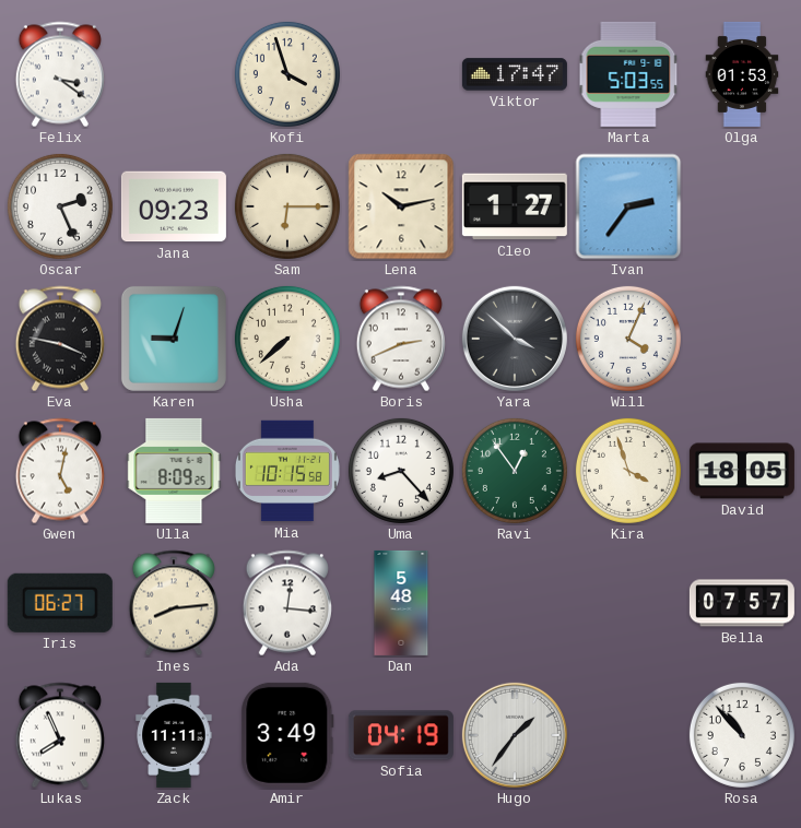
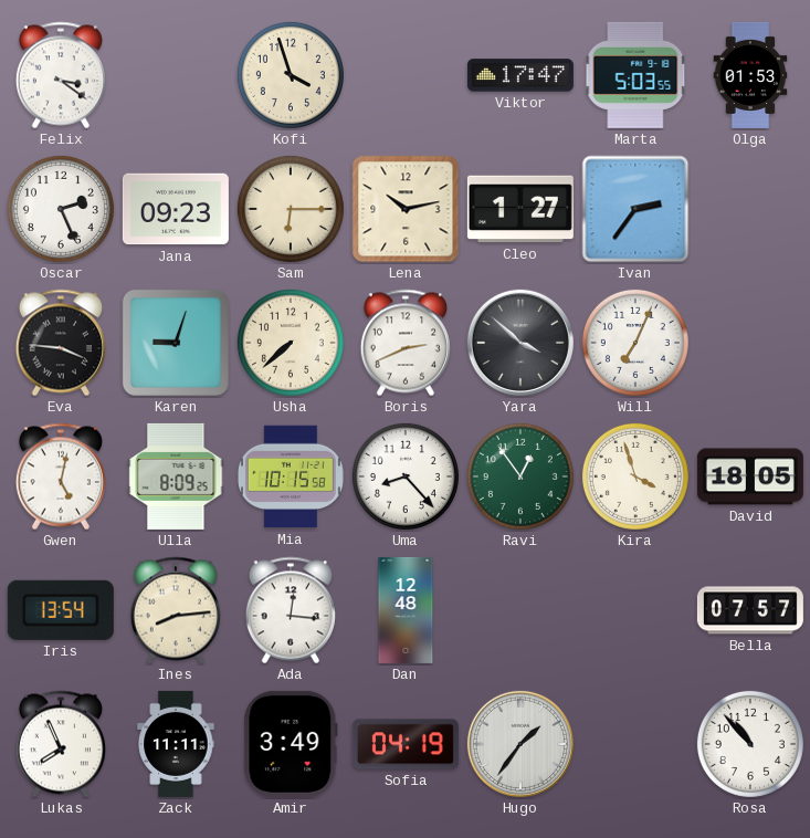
Eva: 3:47 -> 3:46 (61, 343)
Will: 4:04 -> 7:04 (635, 343)
Iris: 06:27 -> 13:54 (61, 610)
Dan: 5:48 -> 12:48 (406, 610)
